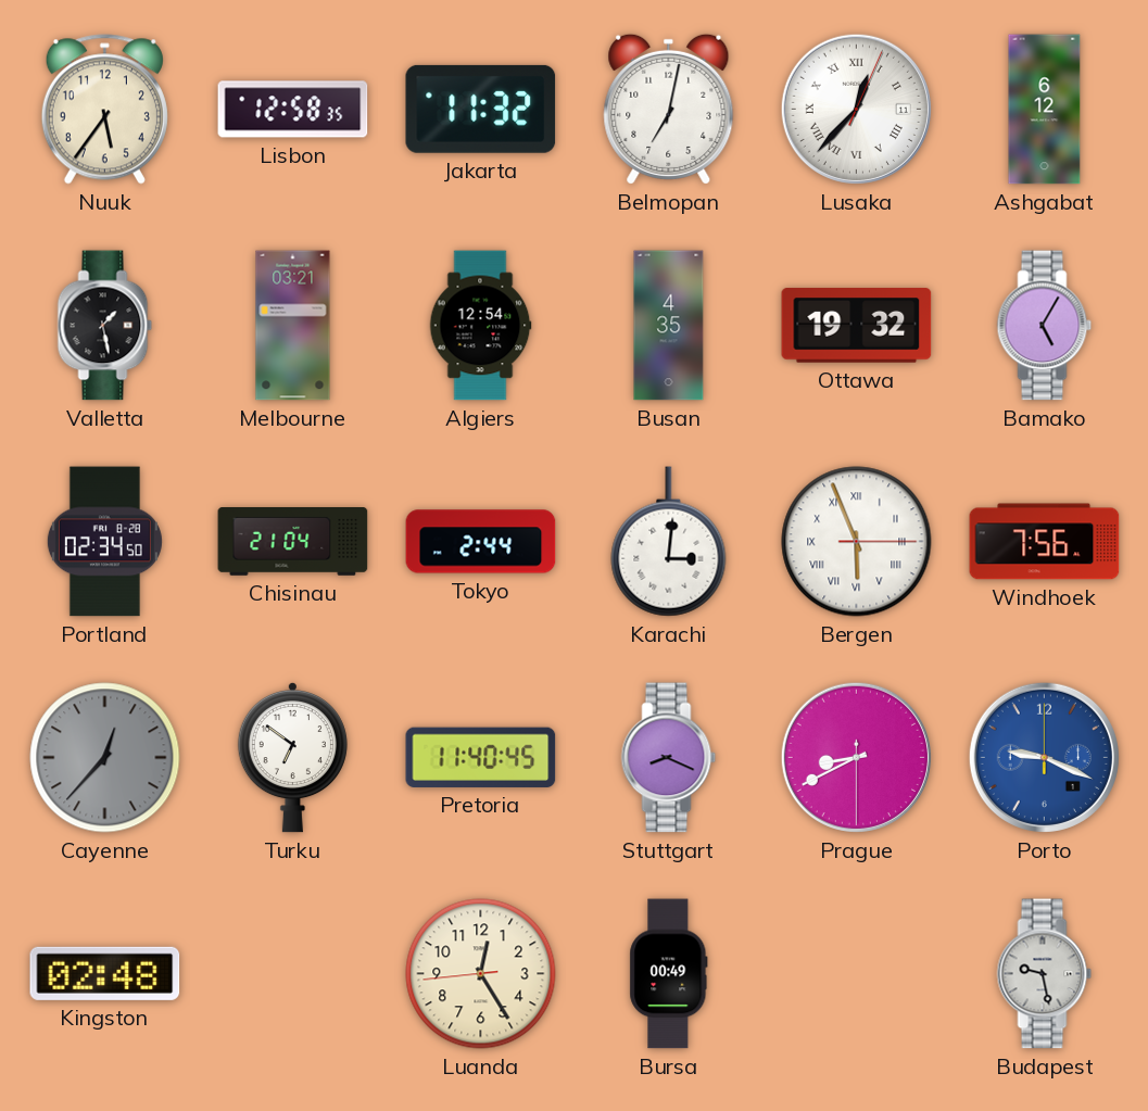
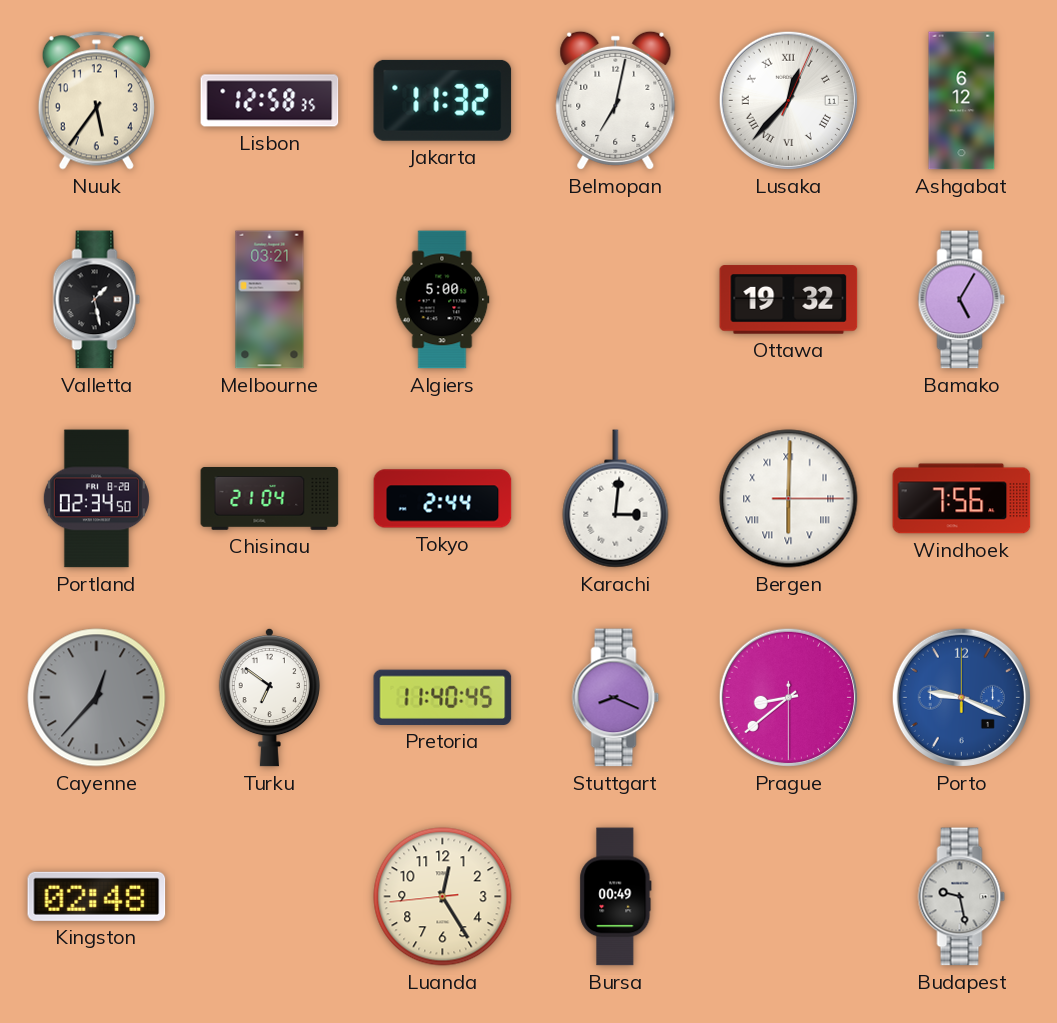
Algiers: 12:54 -> 5:00 (442, 300)
Busan: 4:35 -> none (669, 326)
Bergen: 5:56 -> 6:00 (789, 499)
Prague: 8:40 -> 8:38 (788, 697)
